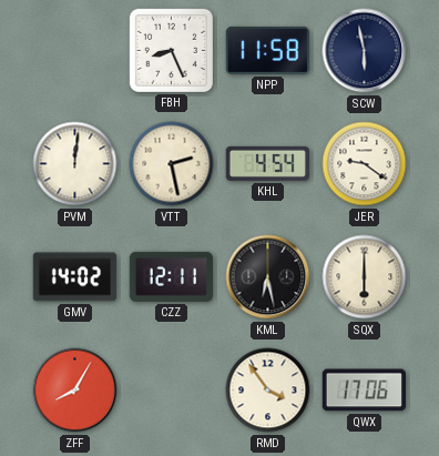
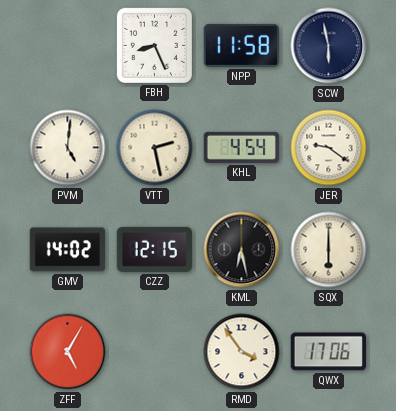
PVM: 12:01 -> 5:01 (68, 148)
CZZ: 12:11 -> 12:15 (154, 249)
ZFF: 8:05 -> 5:05 (68, 352)
